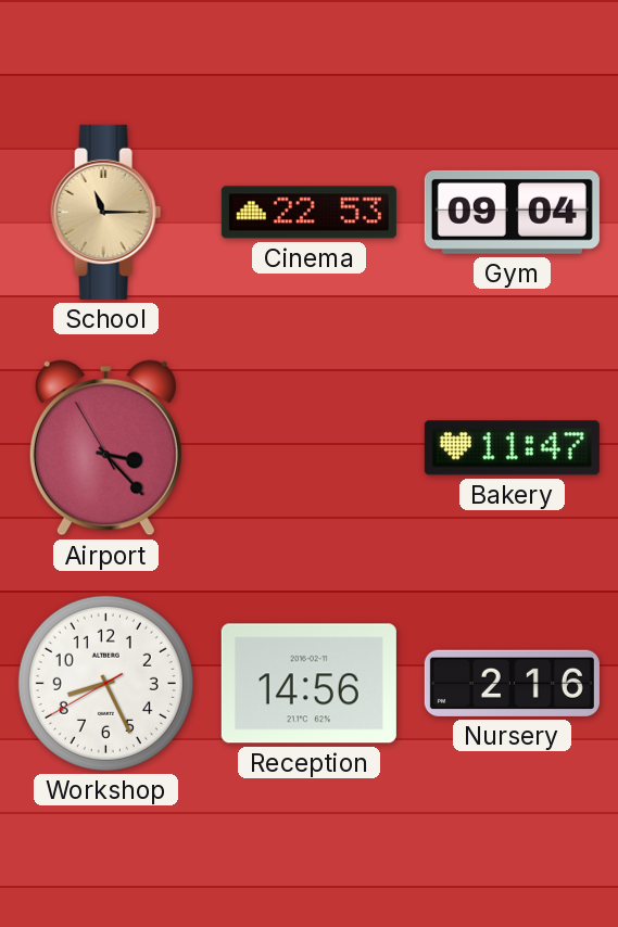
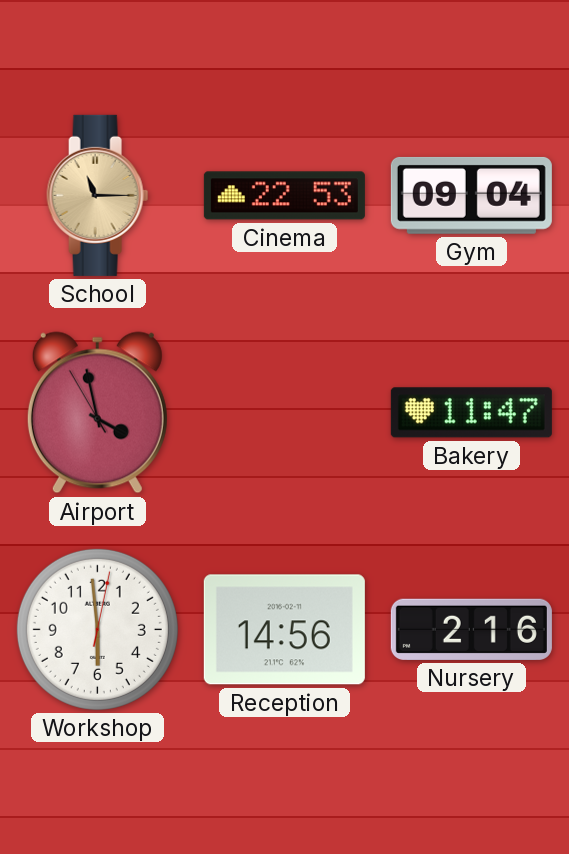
Airport: 3:22 -> 3:57 (97, 413)
Workshop: 8:25 -> 5:59 (97, 629)
